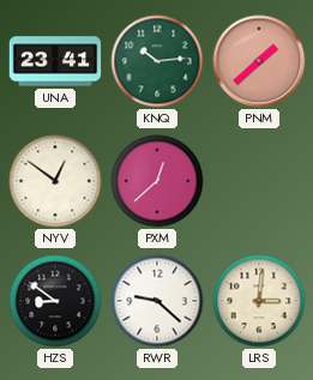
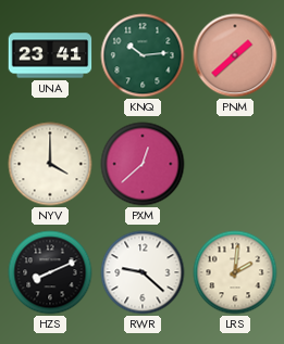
NYV: 12:51 -> 4:00 (50, 164)
HZS: 8:51 -> 8:11 (50, 272)
LRS: 3:01 -> 2:01 (235, 272)
